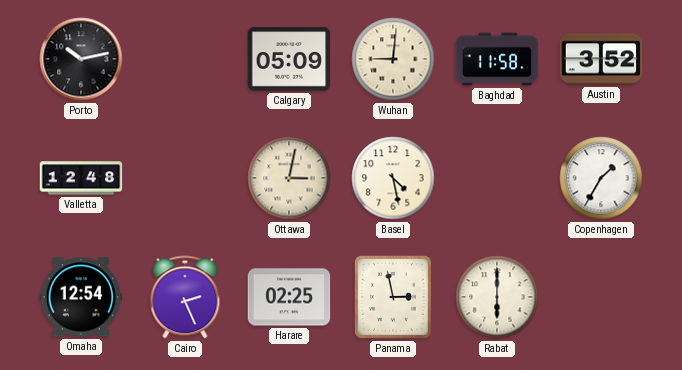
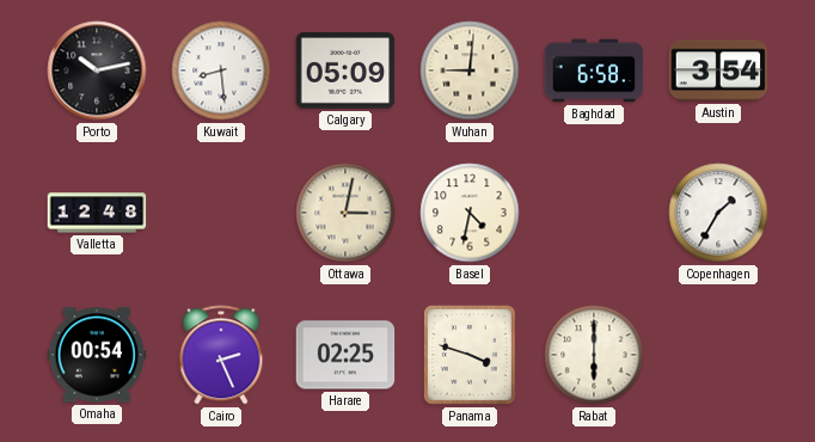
Kuwait: none -> 8:29 (221, 70)
Baghdad: 11:58 -> 6:58 (594, 70)
Austin: 3:52 -> 3:54 (718, 70)
Basel: 4:28 -> 4:32 (470, 213)
Omaha: 12:54 -> 00:54 (97, 355)
Panama: 2:58 -> 3:48 (470, 355)
